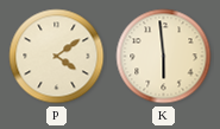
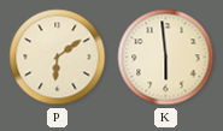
P: 4:09 -> 6:09 (58, 58)
